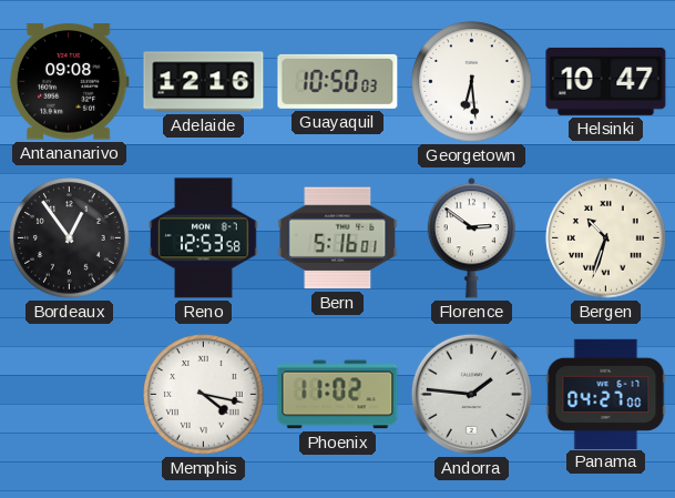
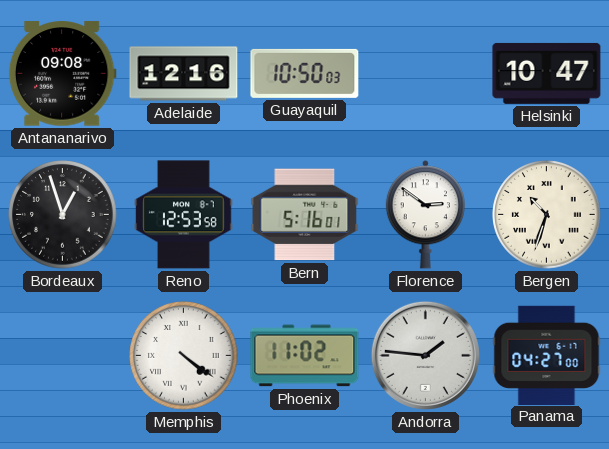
Georgetown: 6:29 -> none (472, 82)
Bordeaux: 12:54 -> 12:57 (63, 215)
Memphis: 4:17 -> 4:21 (184, 356)
